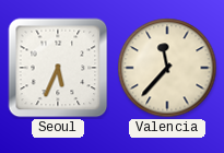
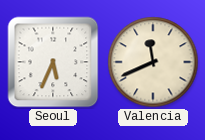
Valencia: 11:37 -> 11:41 (153, 62)
